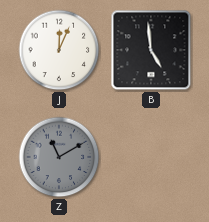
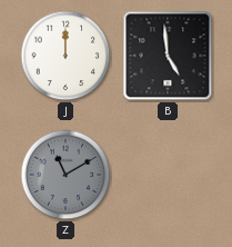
J: 12:04 -> 12:00 (65, 56)
